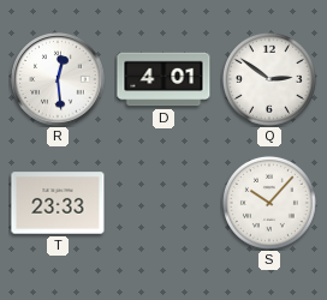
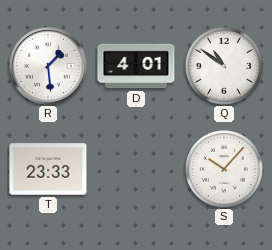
R: 12:29 -> 1:29 (48, 66)
Q: 2:51 -> 10:51 (224, 66)
